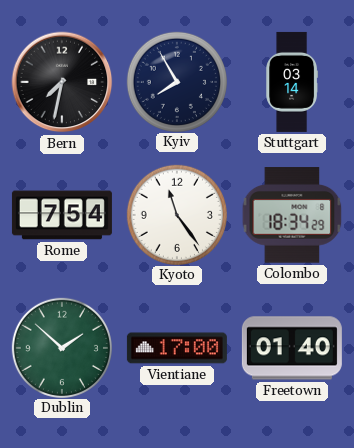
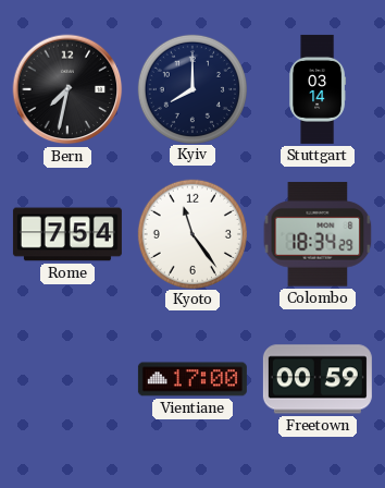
Kyiv: 7:55 -> 8:00 (191, 88)
Dublin: 1:52 -> none (61, 347)
Freetown: 01:40 -> 00:59 (318, 379)
